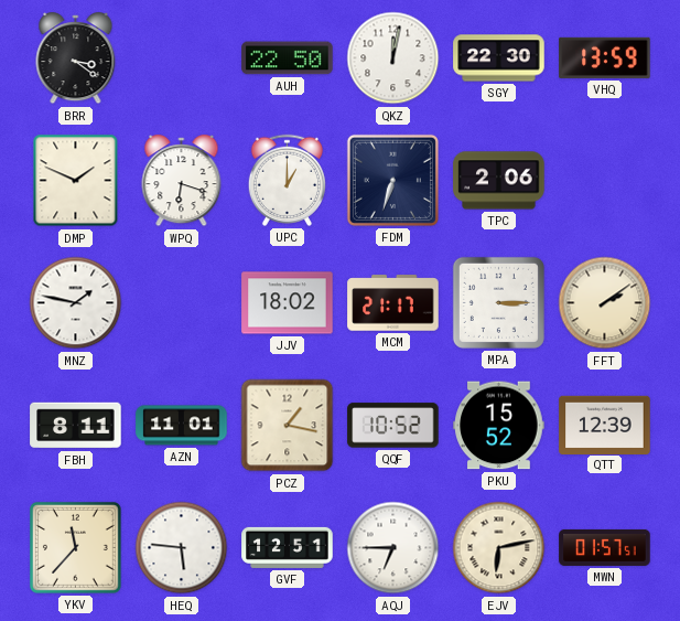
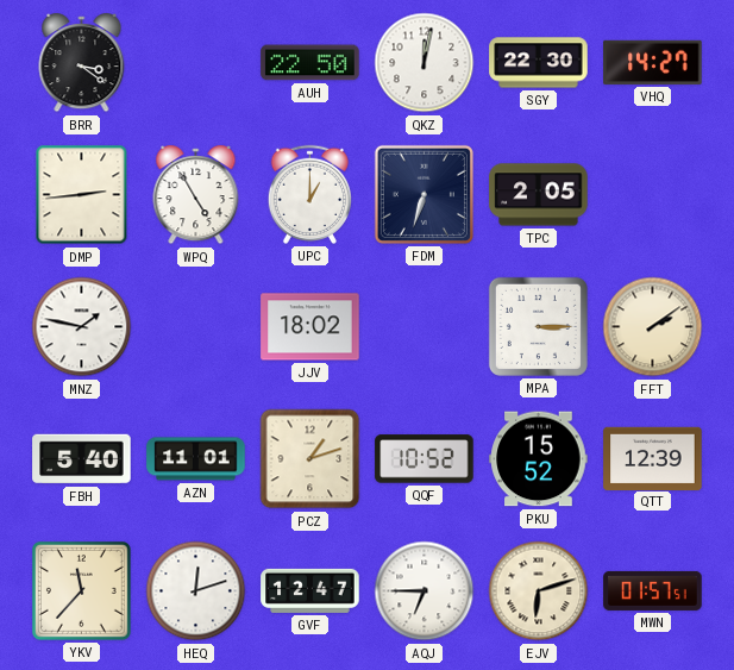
VHQ: 13:59 -> 14:27 (653, 62)
DMP: 1:49 -> 2:44 (82, 195)
WPQ: 6:18 -> 4:55 (196, 195)
TPC: 2:06 -> 2:05 (539, 195)
MCM: 21:17 -> none (393, 303)
FBH: 8:11 -> 5:40 (82, 459)
PCZ: 1:17 -> 1:12 (310, 459)
HEQ: 5:46 -> 12:12 (196, 591)
GVF: 12:51 -> 12:47 (310, 590)
EJV: 6:13 -> 6:12 (539, 591)
